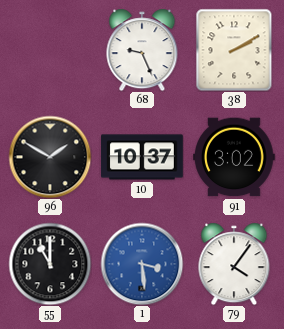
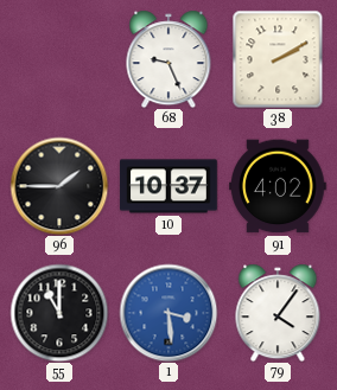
96: 1:50 -> 1:45 (59, 186)
91: 3:02 -> 4:02 (279, 186)
